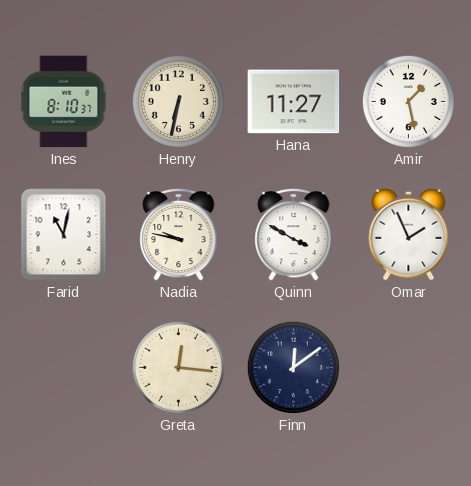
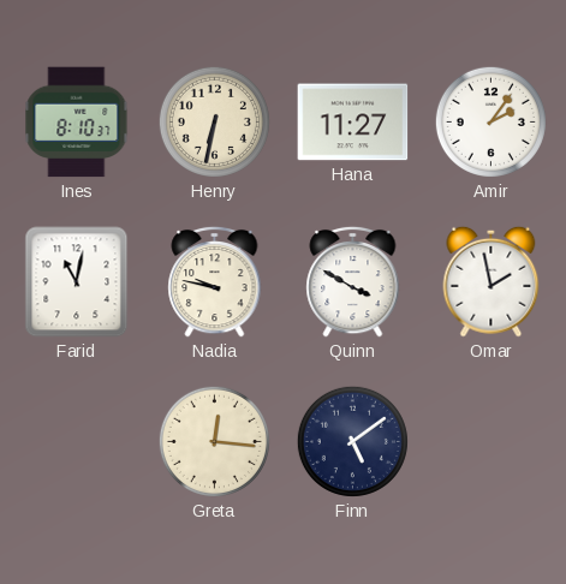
Amir: 1:28 -> 2:06 (490, 121)
Omar: 1:56 -> 1:58 (491, 281)
Finn: 12:09 -> 5:09 (352, 441)
